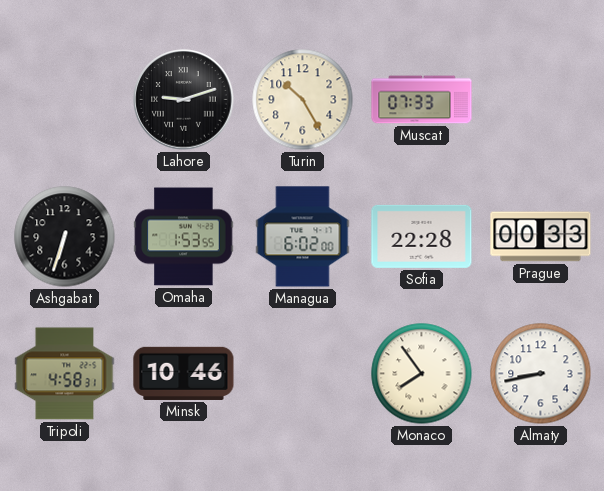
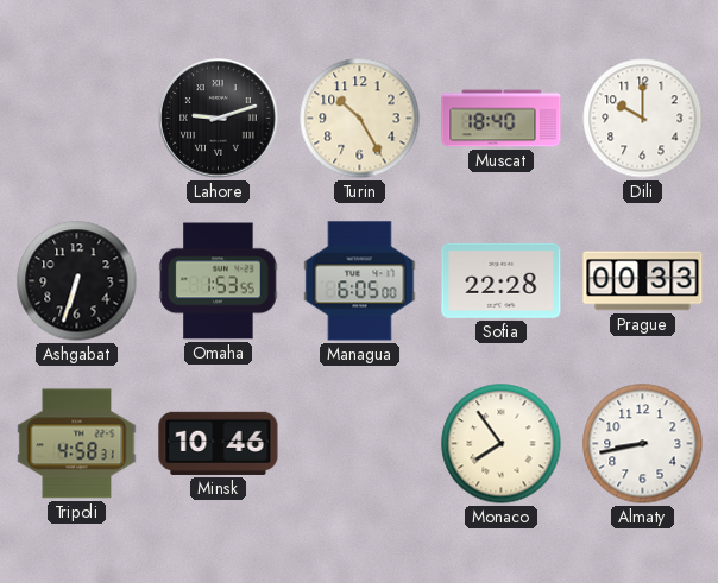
Muscat: 07:33 -> 18:40 (502, 119)
Dili: none -> 10:00 (643, 119)
Managua: 6:02 -> 6:05 (360, 281)
